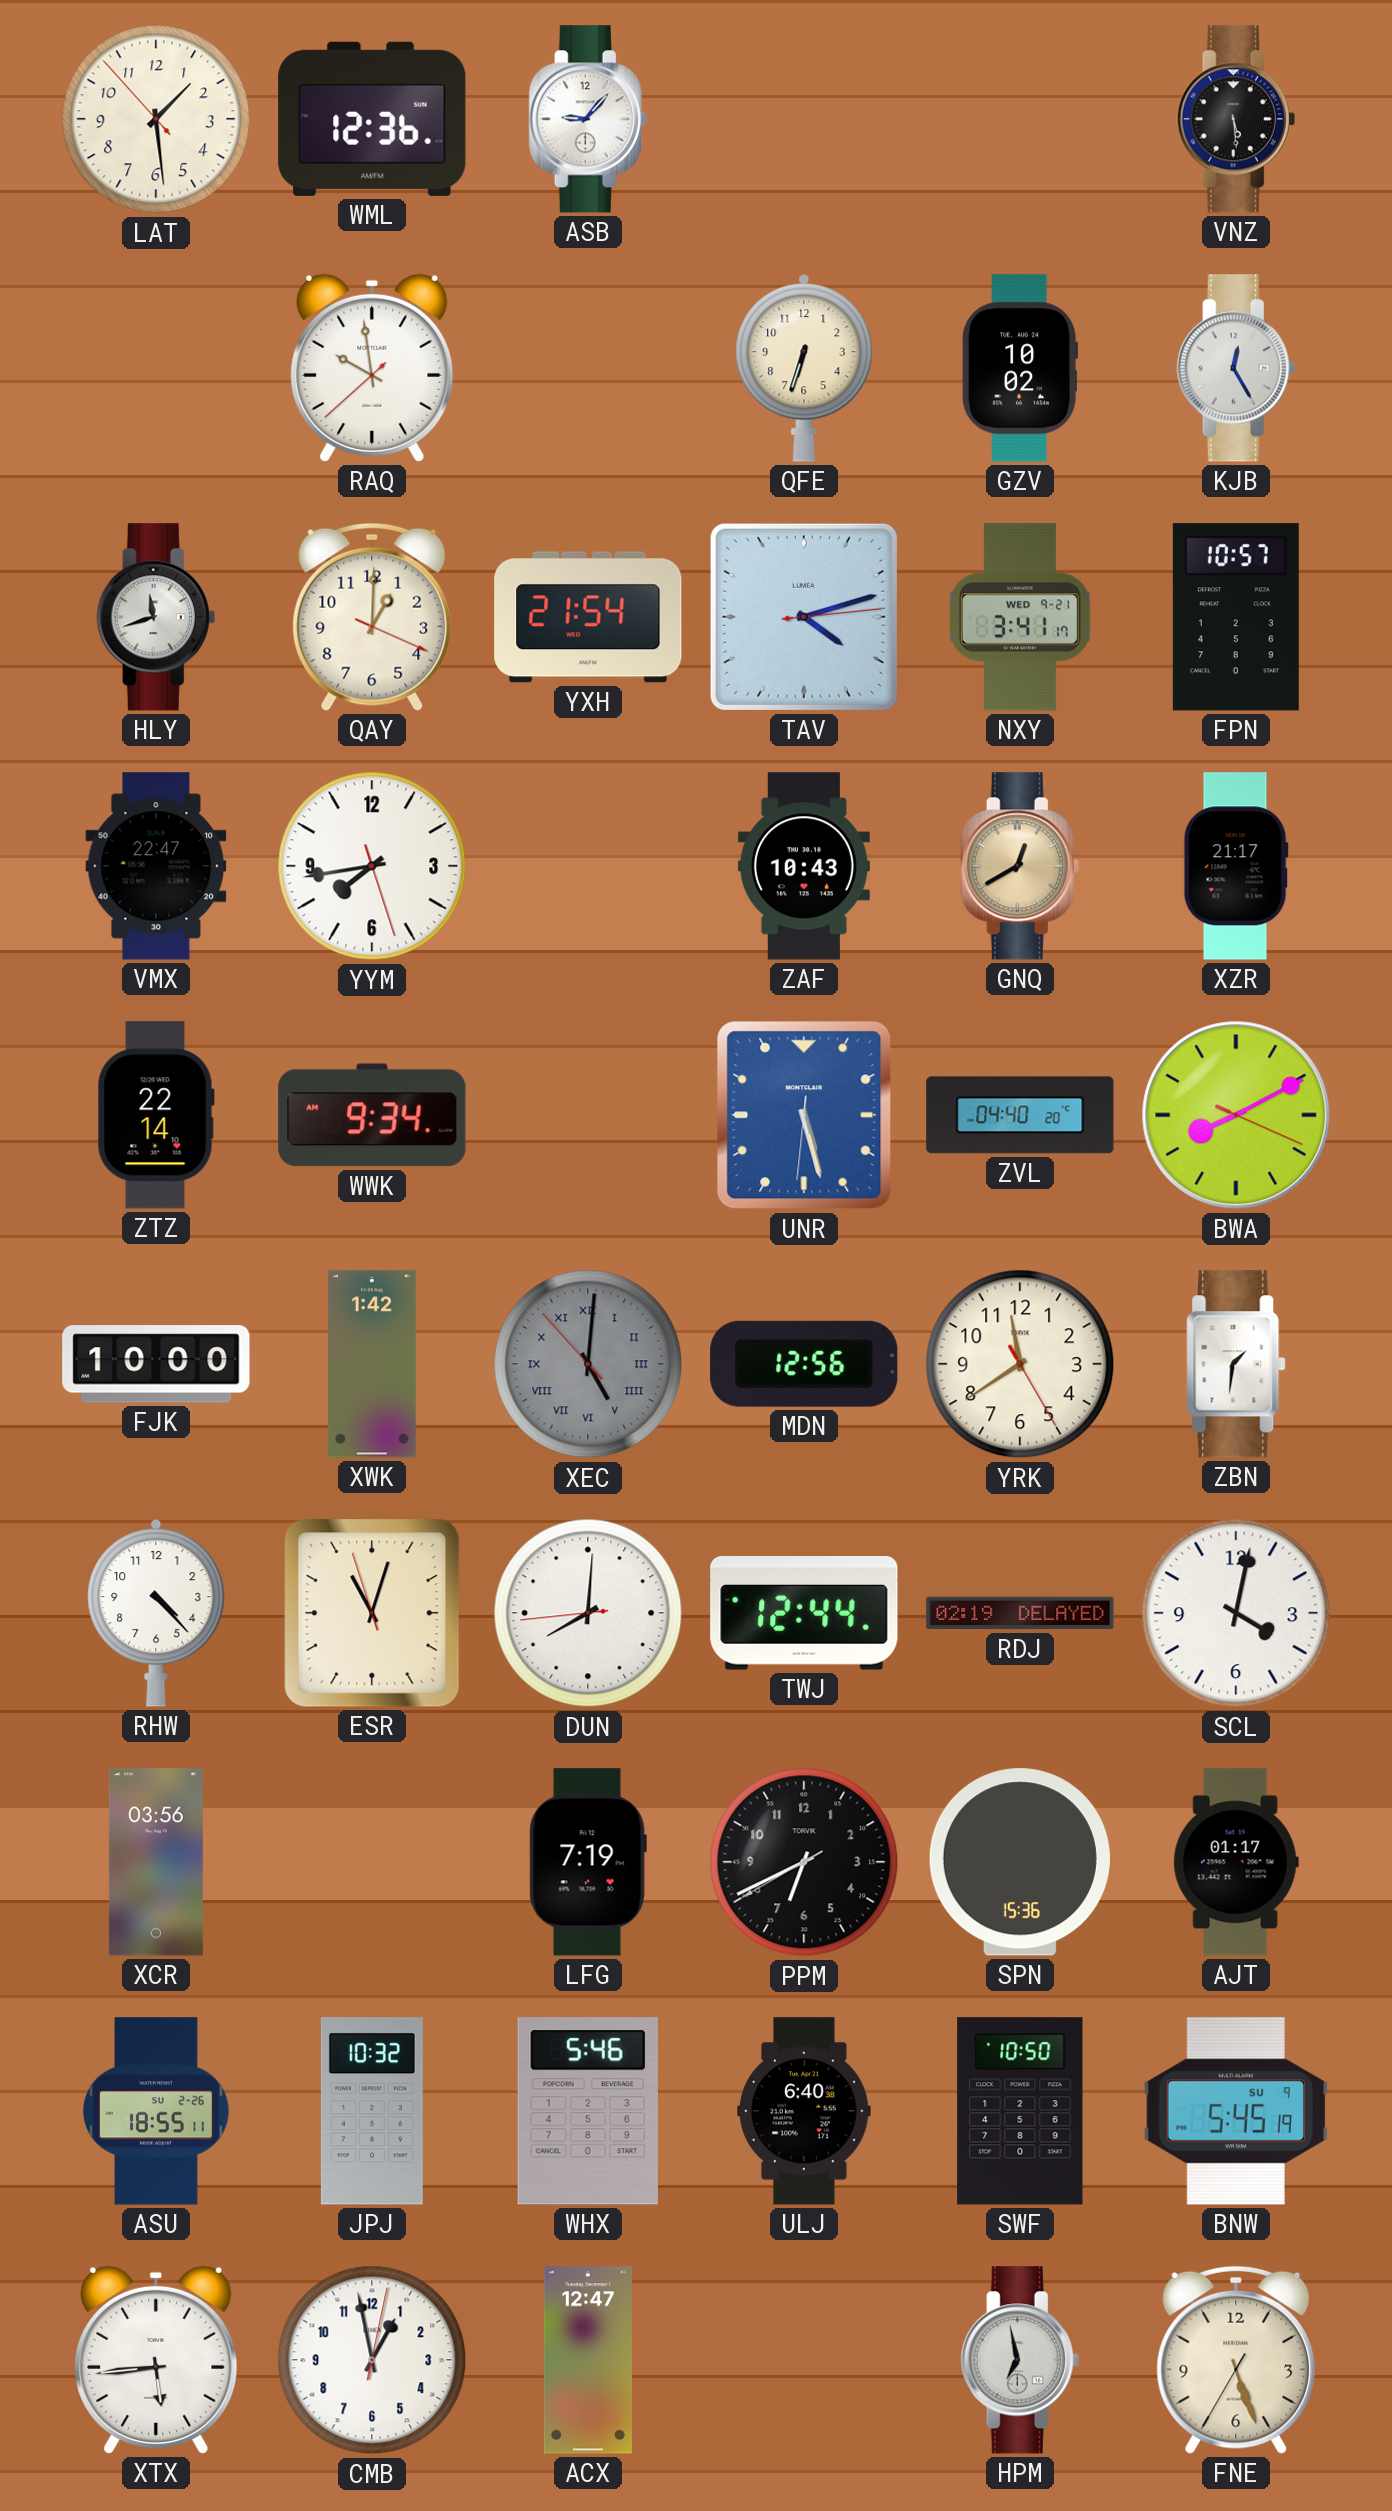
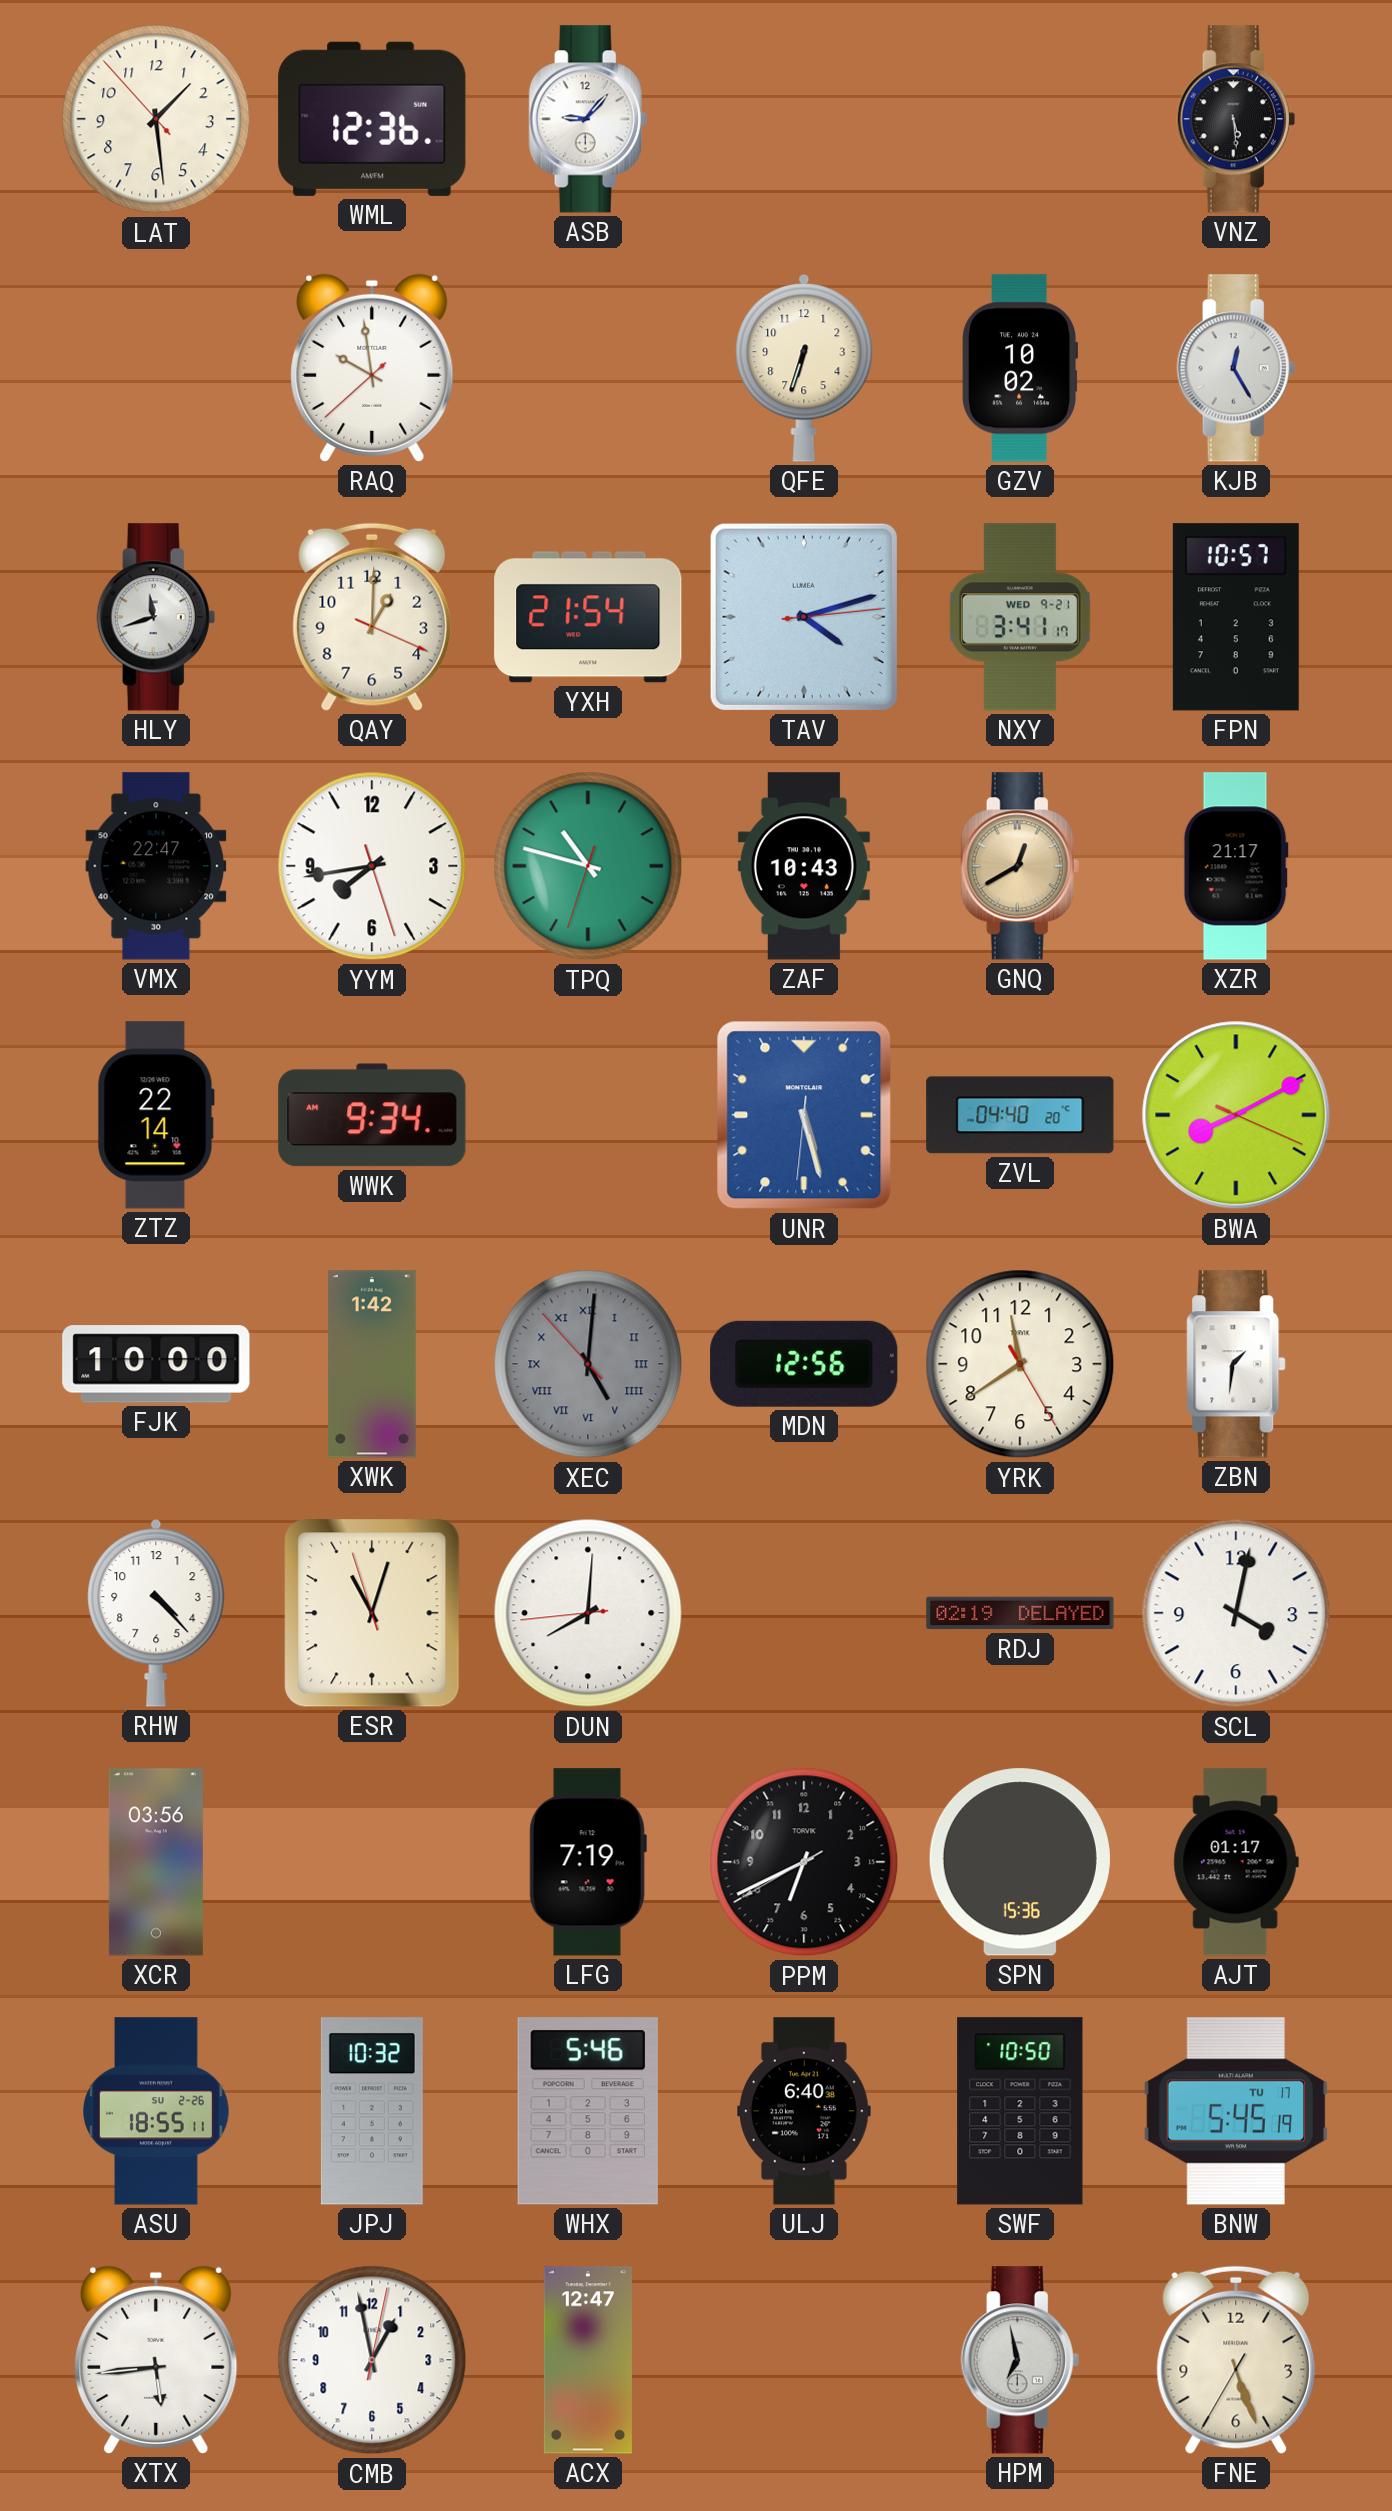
TPQ: none -> 10:47 (588, 866)
TWJ: 12:44 -> none (804, 1613)
BNW date: SU 9 -> TU 17 (1235, 2111)
